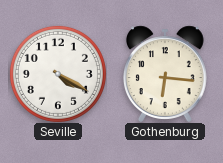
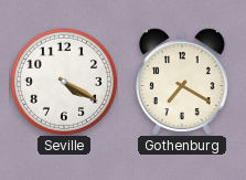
Gothenburg: 6:16 -> 7:20 (182, 82)
